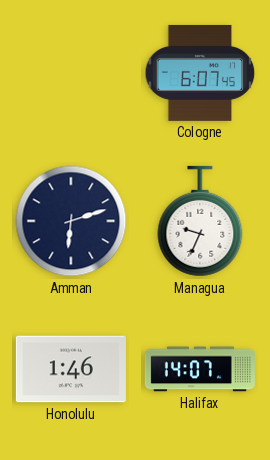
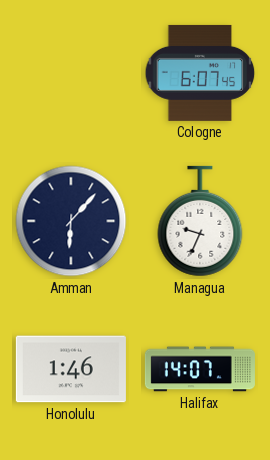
Amman: 6:12 -> 6:07 (71, 221)
